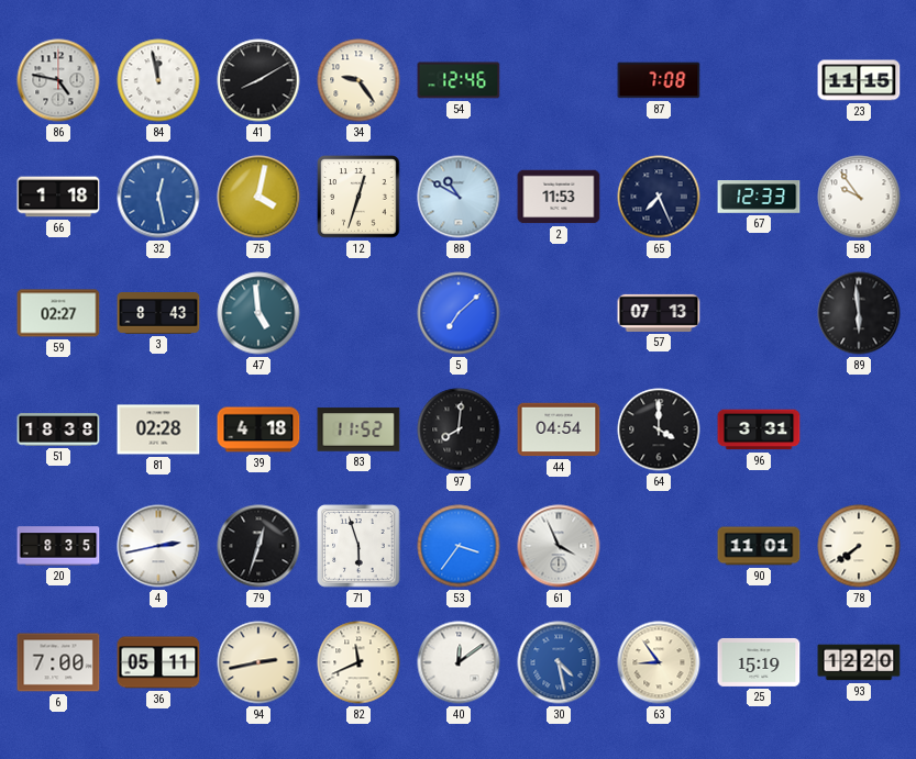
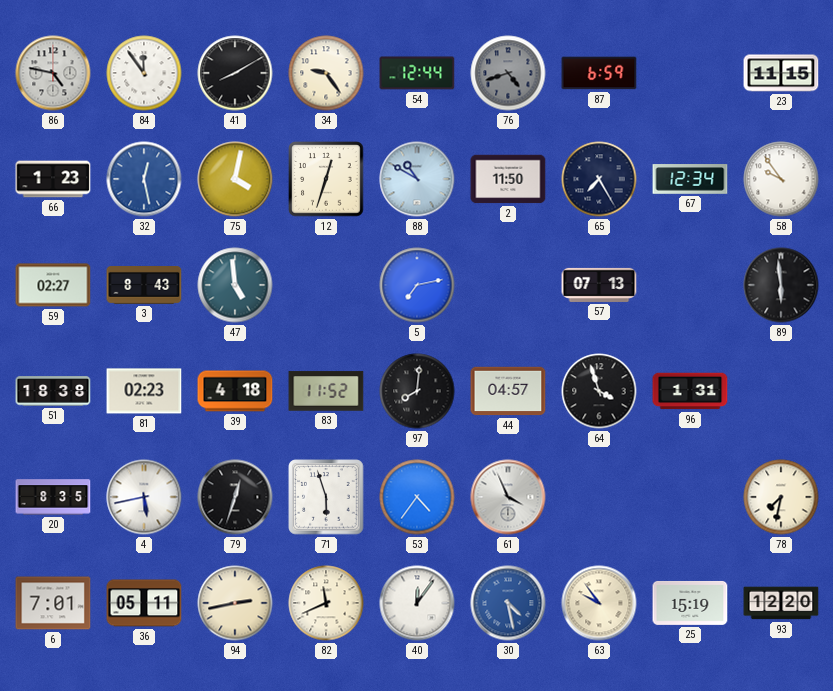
84: 11:58 -> 11:54 (144, 73)
54: 12:46 -> 12:44 (417, 73)
76: none -> 4:42 (508, 73)
87: 7:08 -> 6:59 (599, 73)
66: 1:18 -> 1:23 (53, 179)
2: 11:53 -> 11:50 (508, 179)
65: 7:26 -> 7:25 (599, 179)
67: 12:33 -> 12:34 (690, 179)
5: 7:08 -> 7:13 (417, 285)
81: 02:28 -> 02:23 (144, 391)
44: 04:54 -> 04:57 (508, 391)
64: 4:00 -> 3:57 (599, 391)
96: 3:31 -> 1:31 (690, 391)
4: 2:43 -> 5:43 (144, 497)
53: 3:36 -> 4:36 (417, 497)
90: 11:01 -> none (759, 546)
78: 7:39 -> 7:32 (781, 497)
6: 7:00 -> 7:01 (53, 603)
40: 12:09 -> 12:06 (417, 603)
63: 8:54 -> 9:54 (599, 603)
